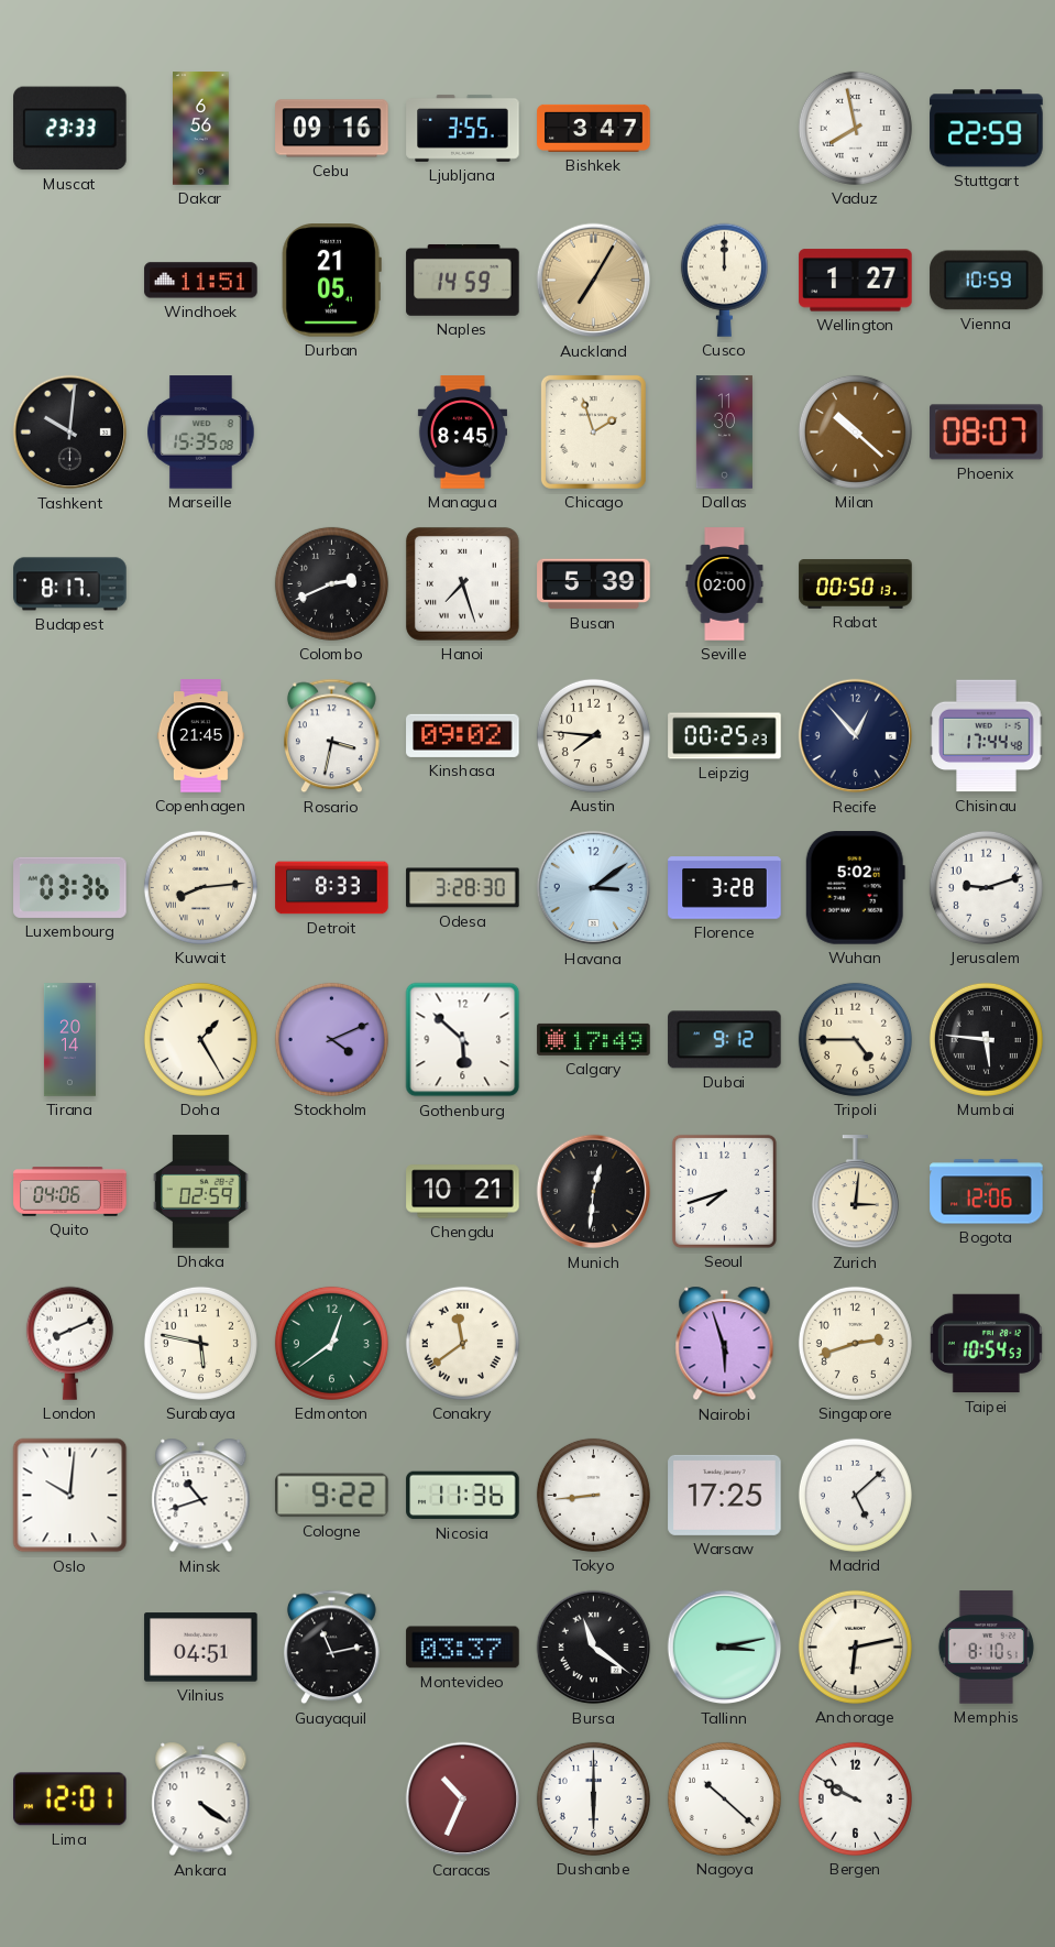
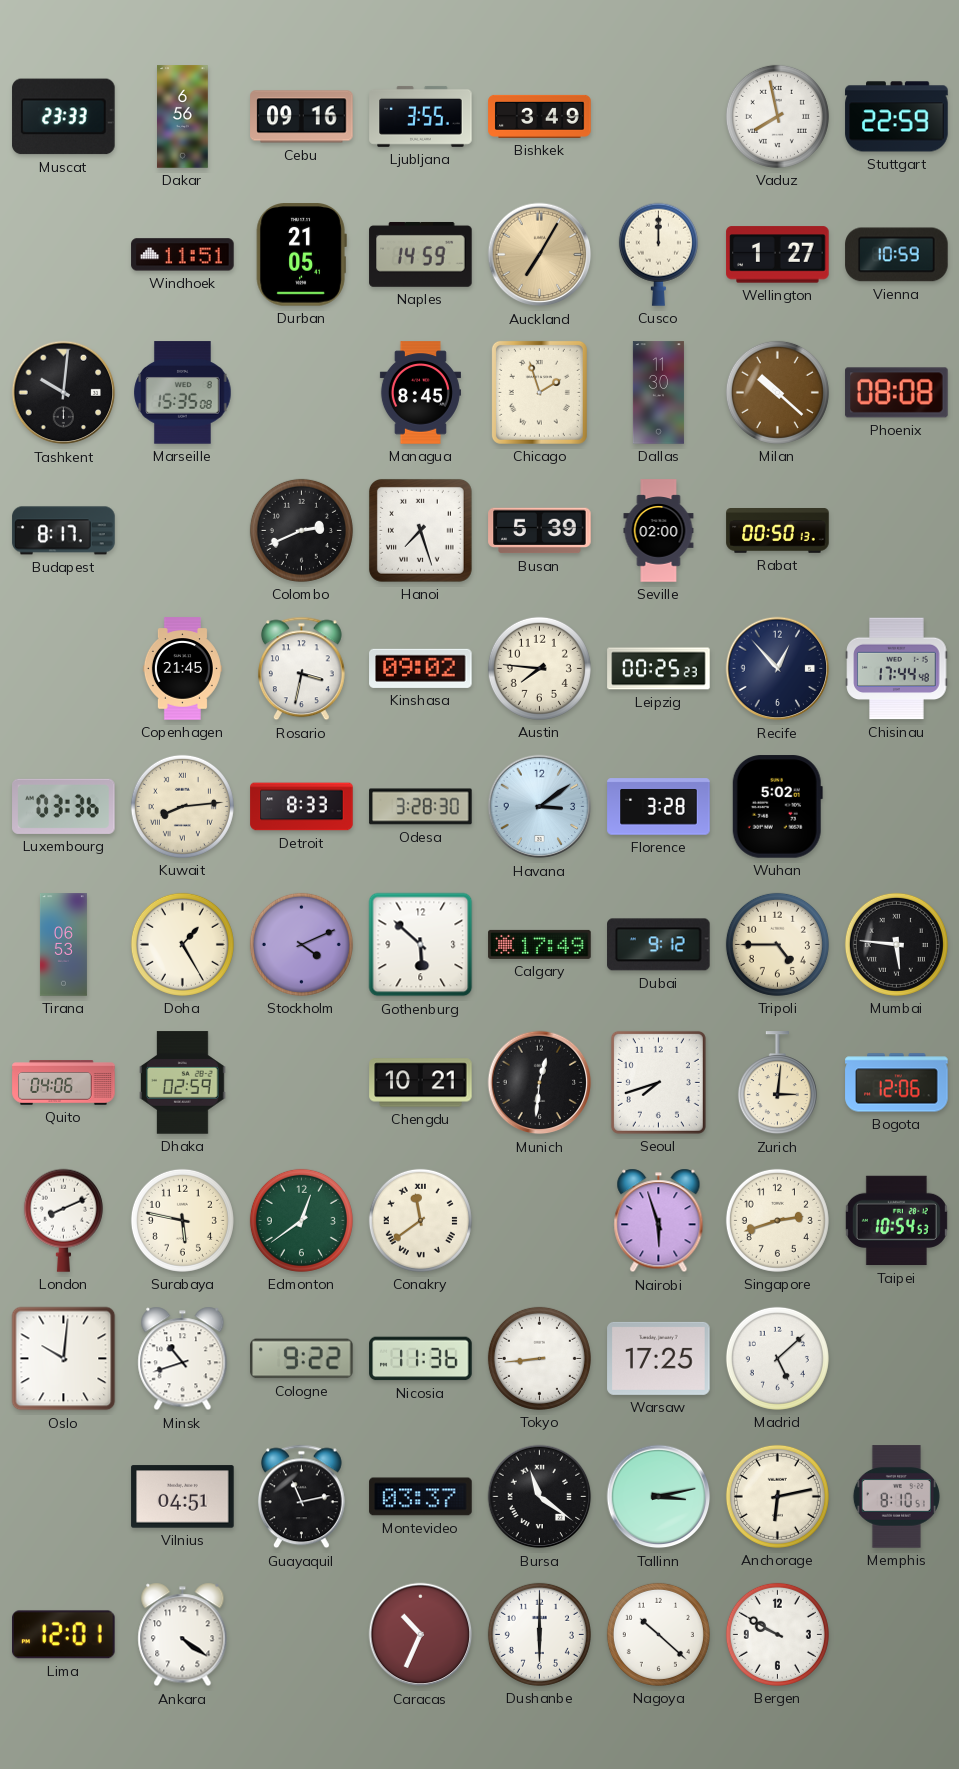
Bishkek: 3:47 -> 3:49 (540, 116)
Phoenix: 08:07 -> 08:08 (897, 393)
Jerusalem: 9:12 -> none (986, 887)
Tirana: 20:14 -> 06:53 (63, 945)
